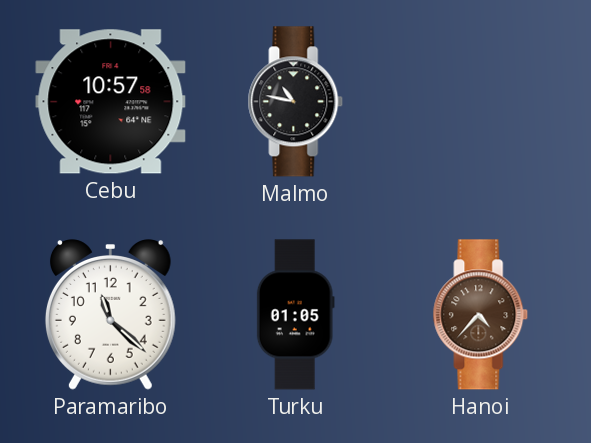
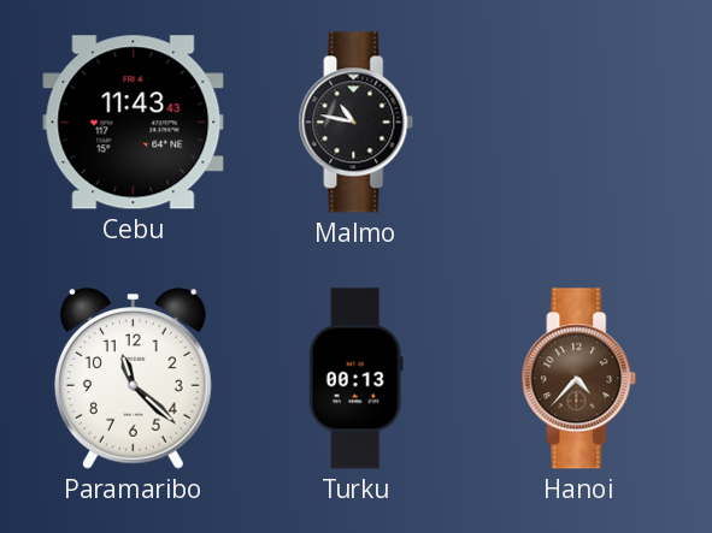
Cebu: 10:57 -> 11:43 (134, 123)
Turku: 01:05 -> 00:13 (355, 379)
